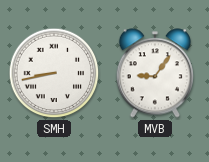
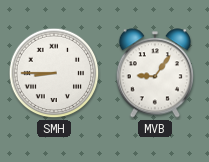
SMH: 8:43 -> 8:45 (54, 73)
